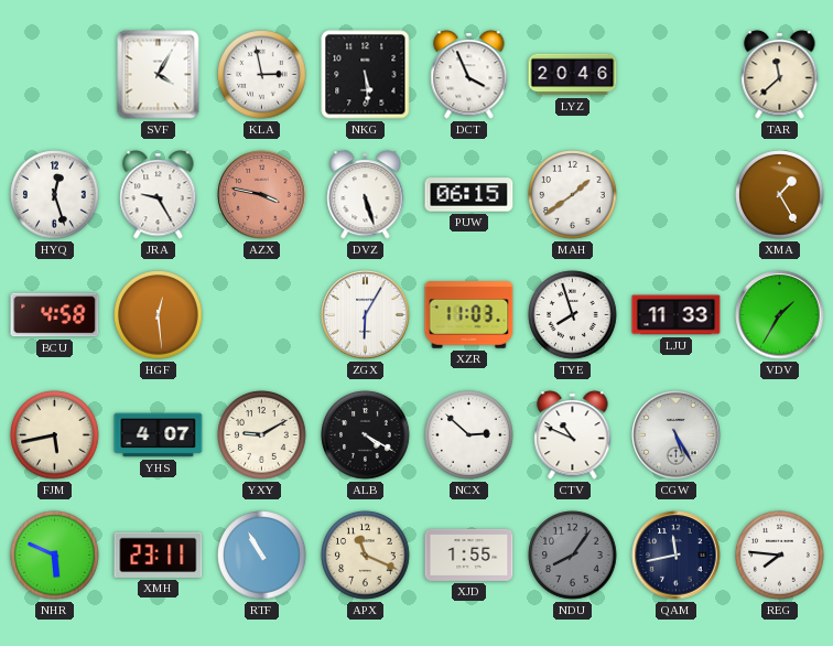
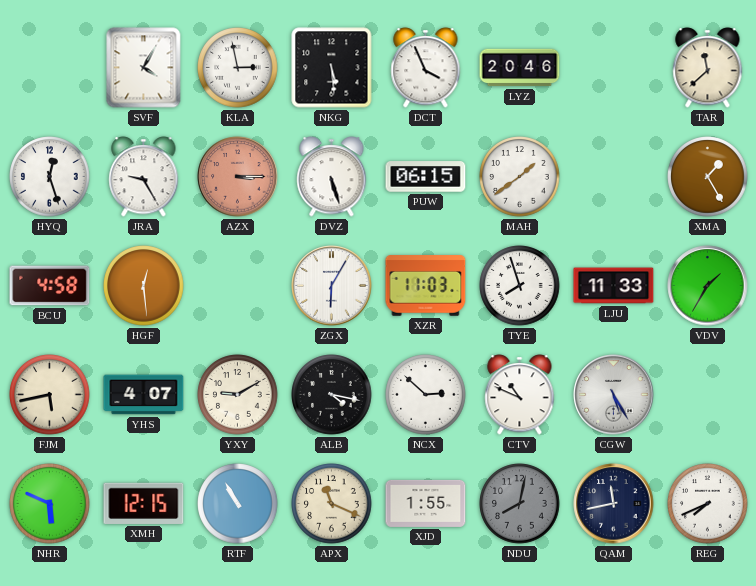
AZX: 3:47 -> 3:15 (238, 177)
ALB: 4:20 -> 4:17 (332, 395)
XMH: 23:11 -> 12:15 (144, 503)
NDU: 8:06 -> 8:02 (520, 504)
REG: 7:46 -> 7:41 (708, 504)
